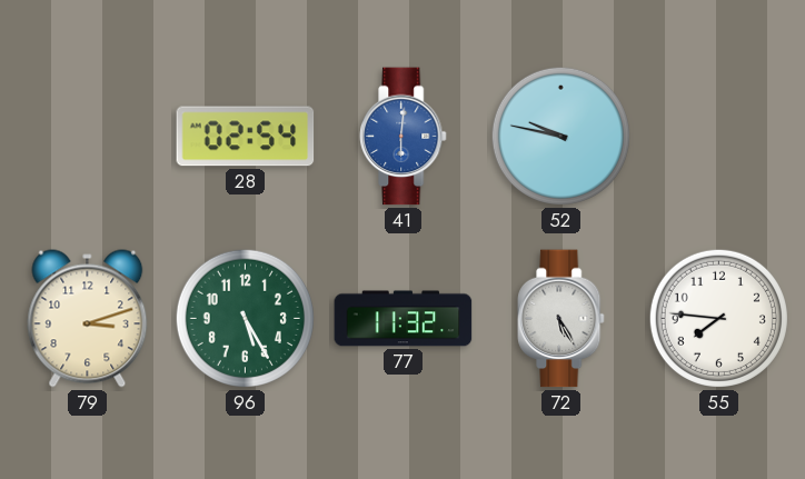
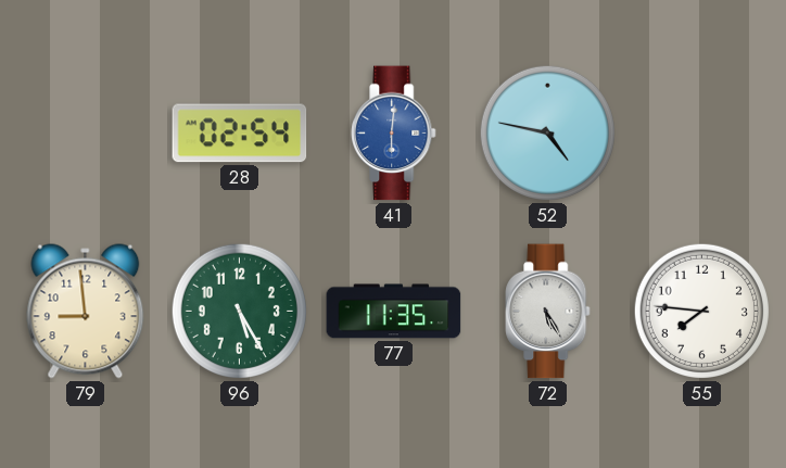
52: 9:47 -> 4:47 (547, 132)
79: 3:12 -> 8:59 (86, 312)
77: 11:32 -> 11:35 (394, 312)
